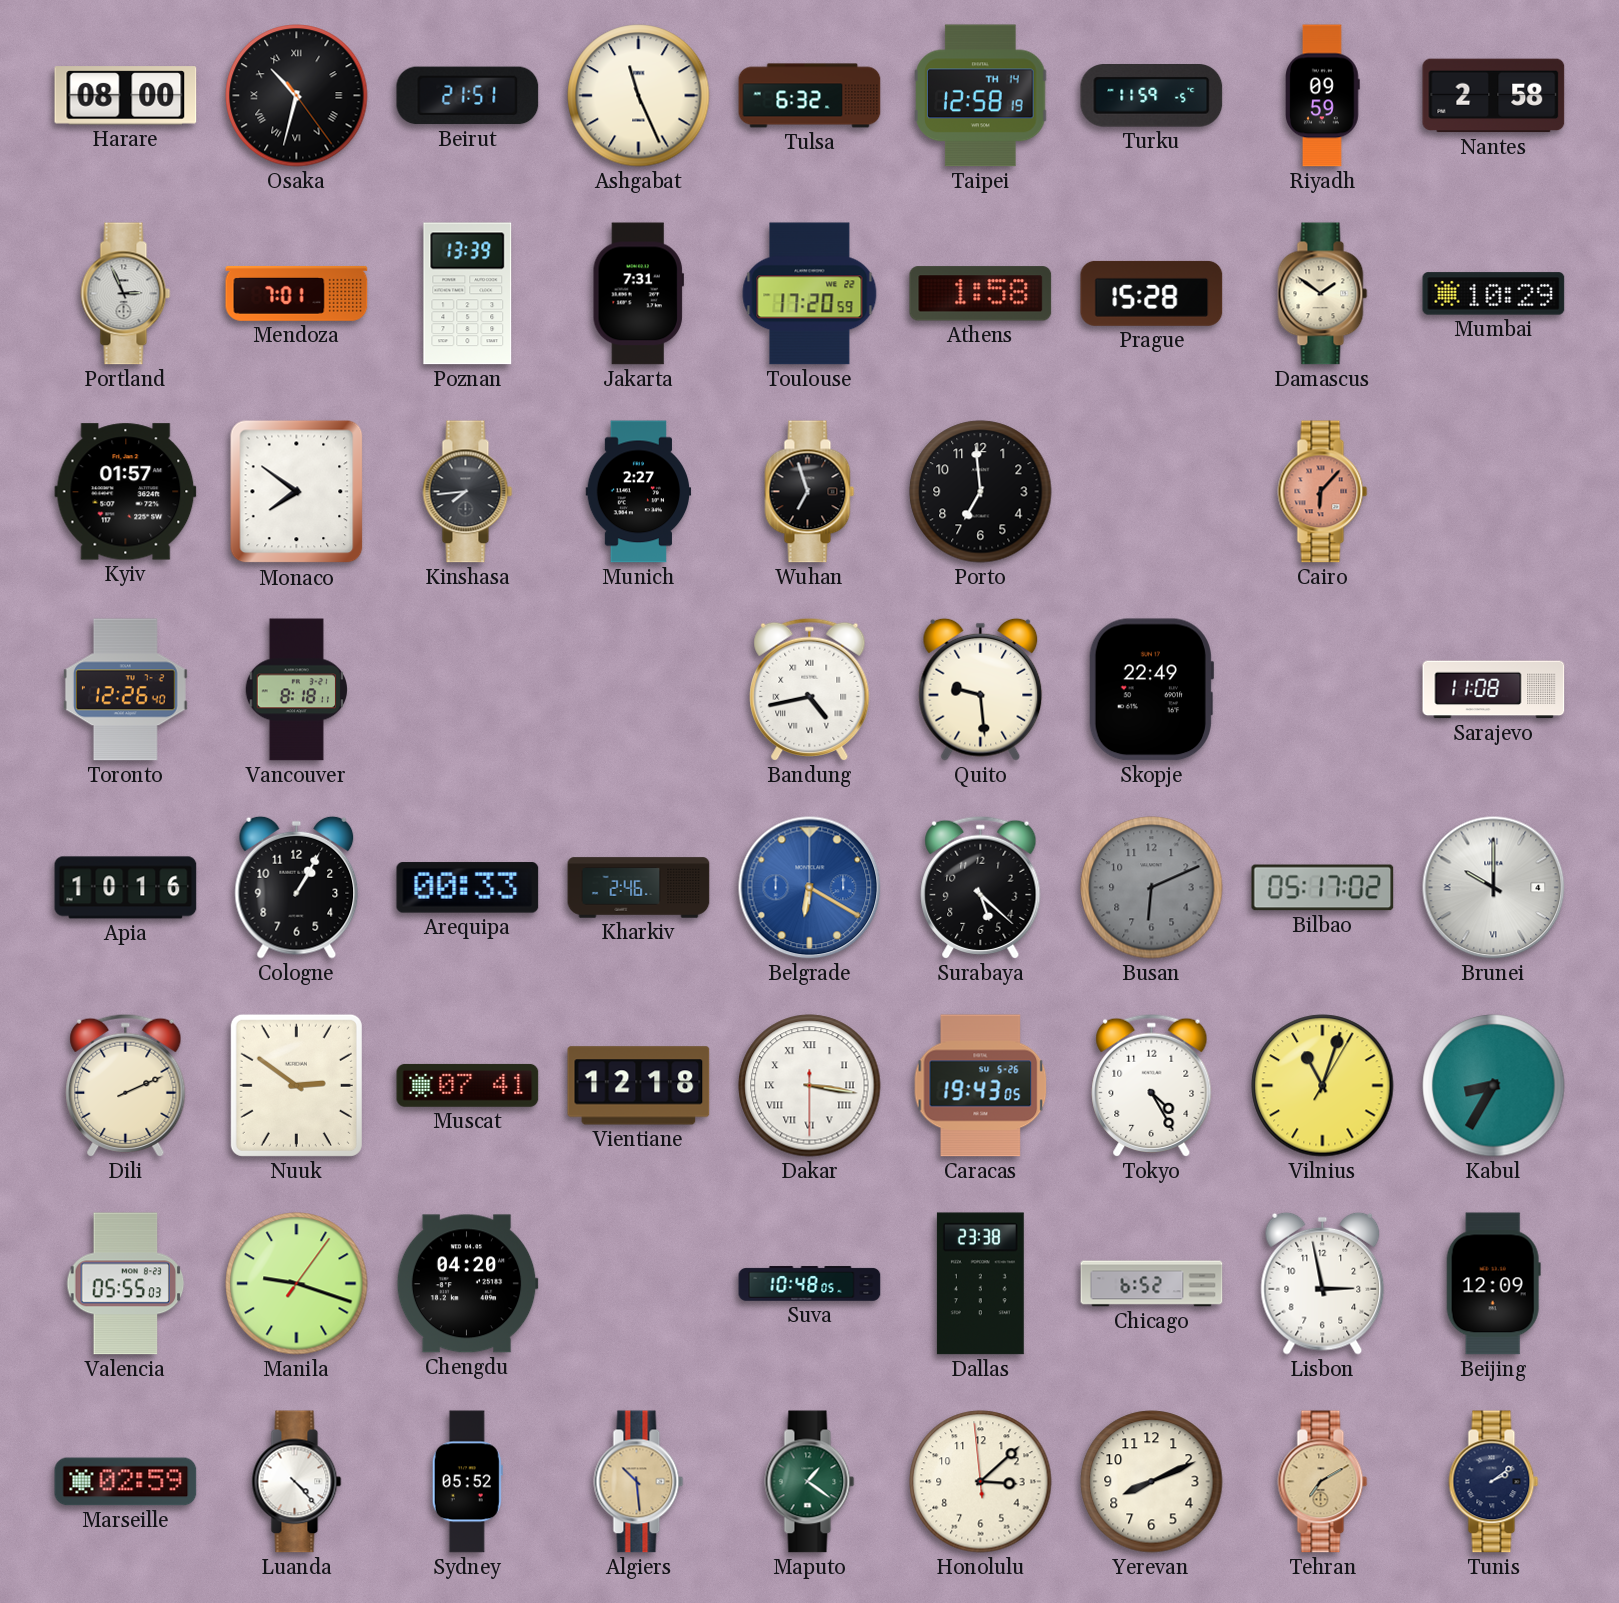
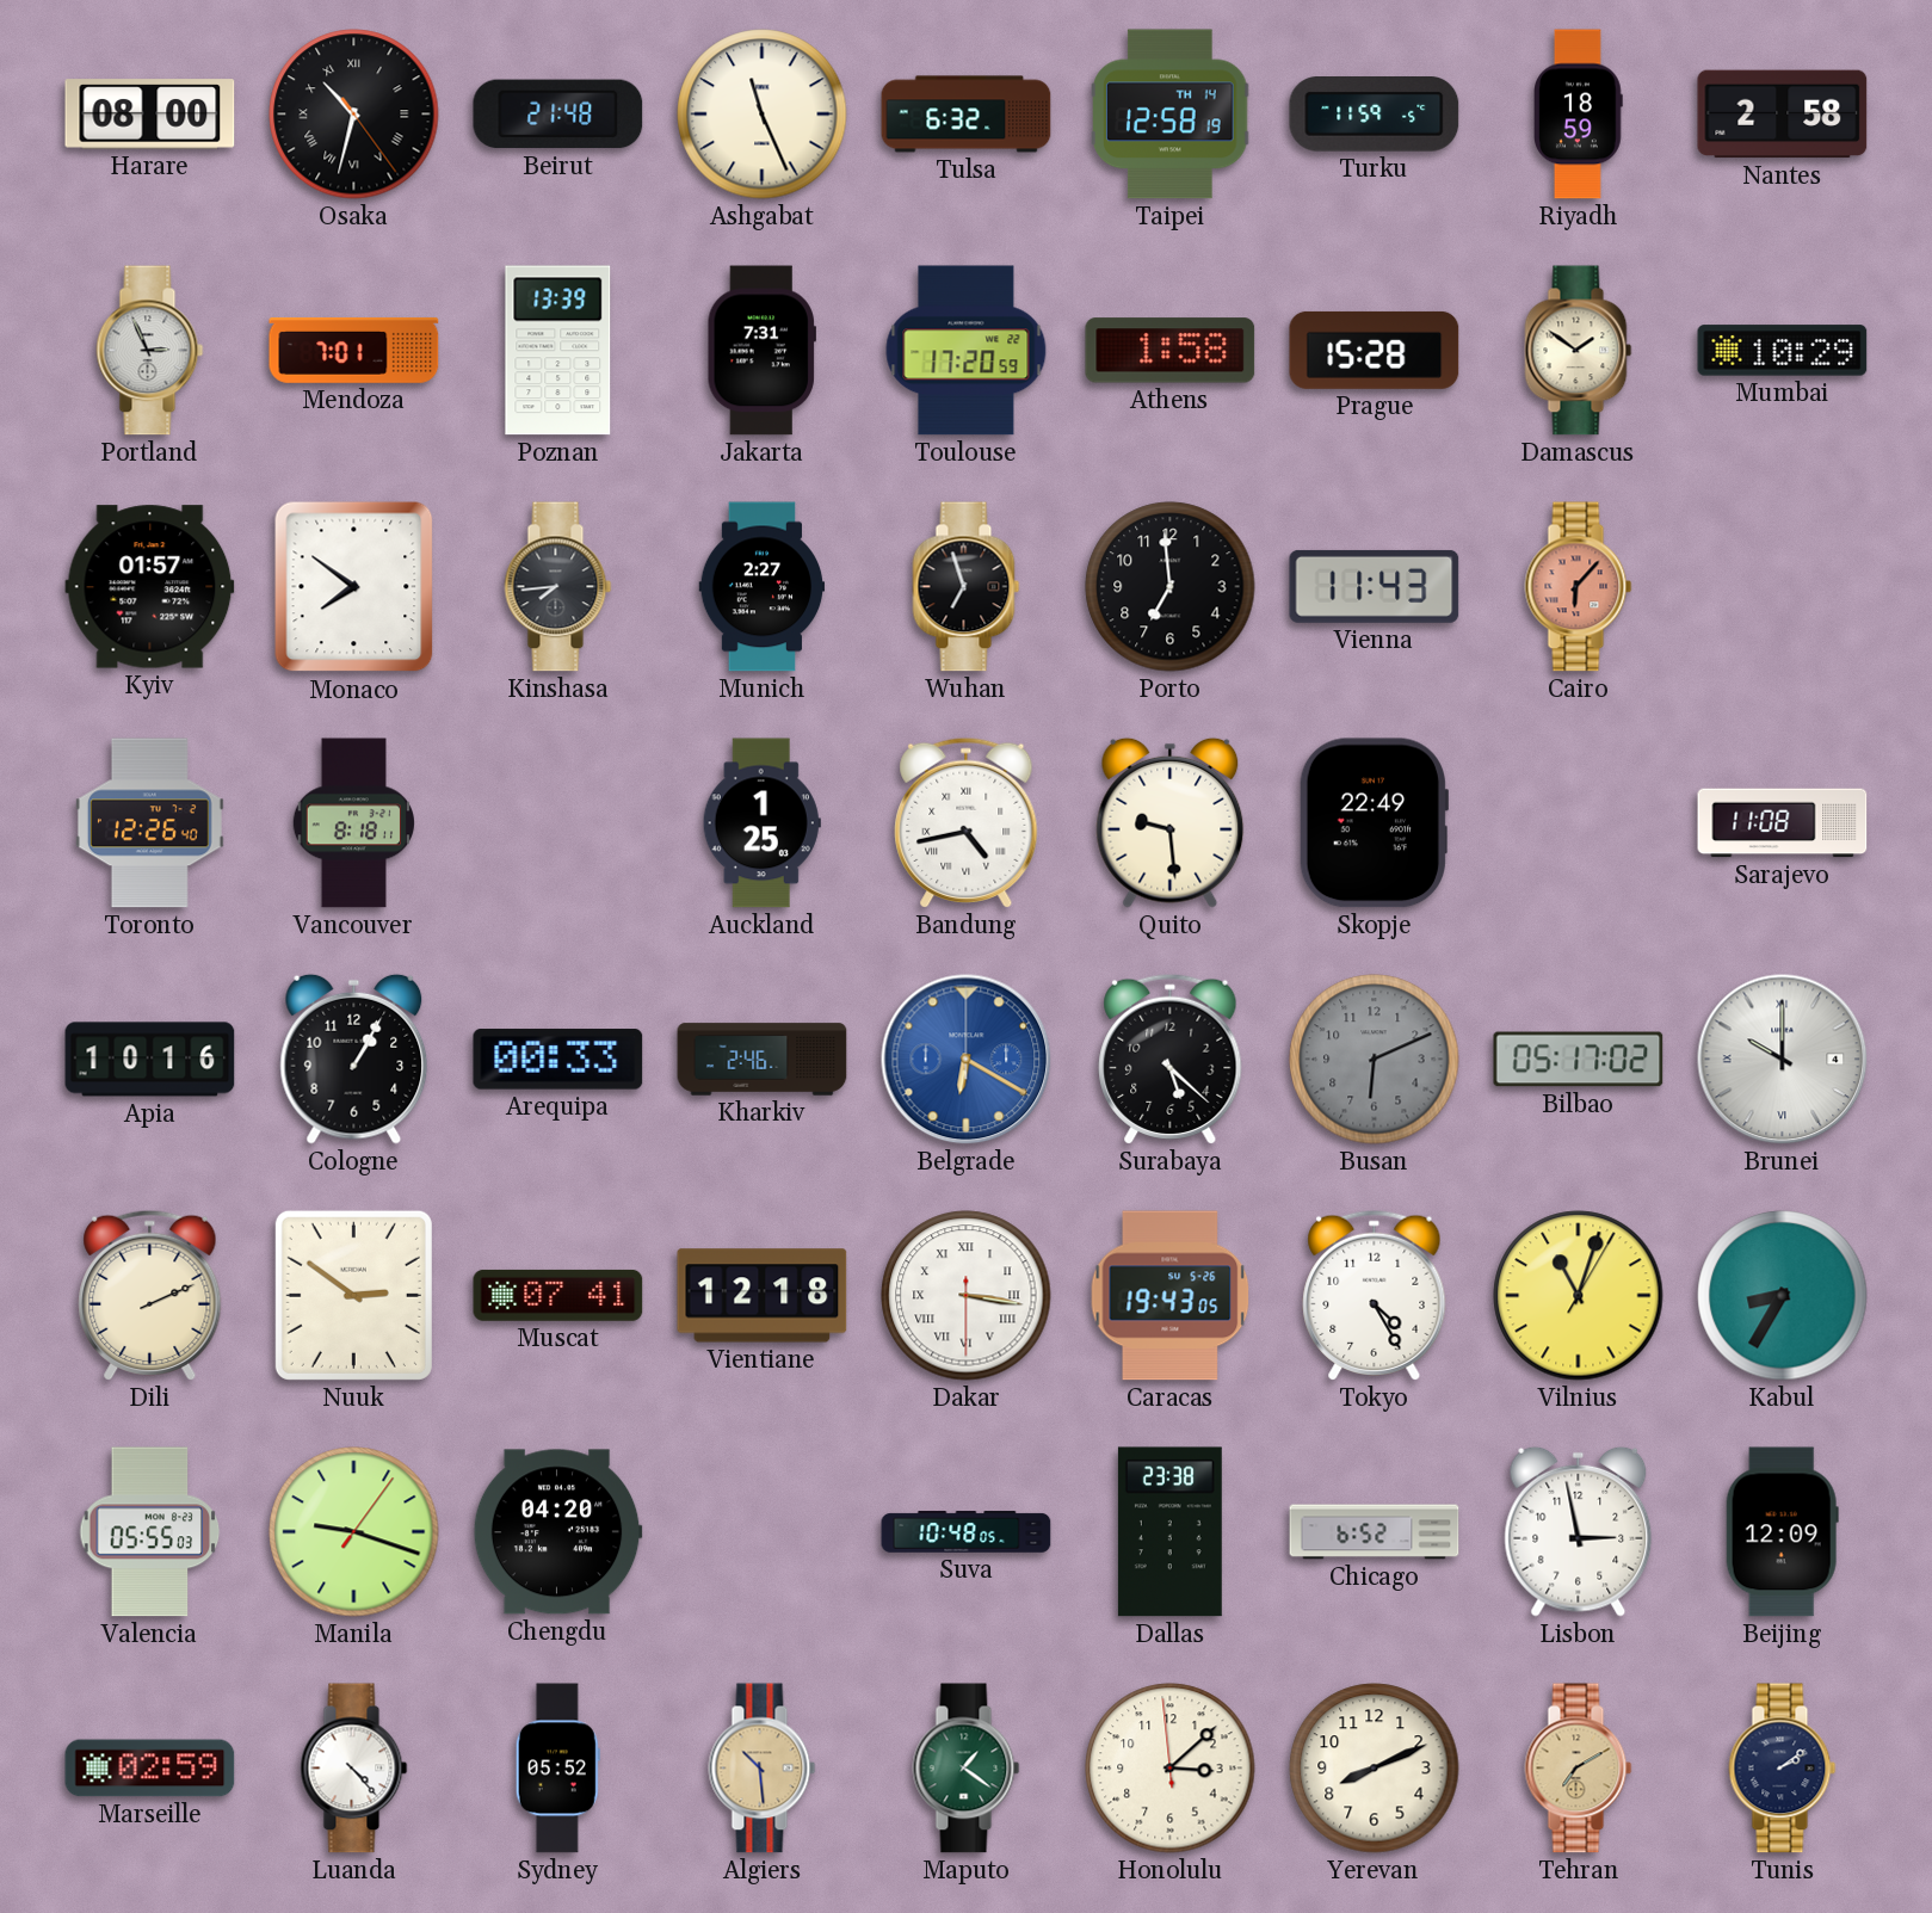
Beirut: 21:51 -> 21:48 (558, 115)
Riyadh: 09:59 -> 18:59 (1579, 115)
Vienna: none -> 11:43 (1375, 586)
Auckland: none -> 1:25 (761, 823)
